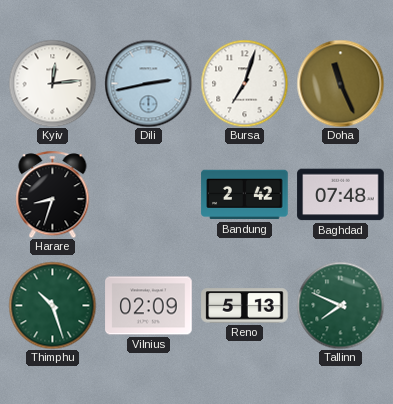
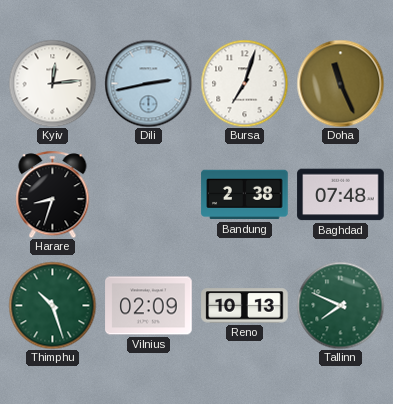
Bandung: 2:42 -> 2:38 (245, 195)
Reno: 5:13 -> 10:13 (245, 306)
